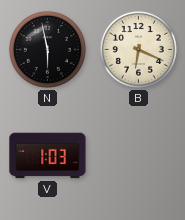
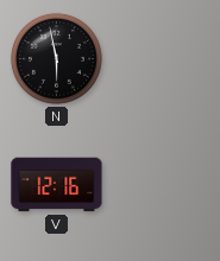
B: 6:19 -> none (138, 49)
V: 1:03 -> 12:16 (57, 185)
